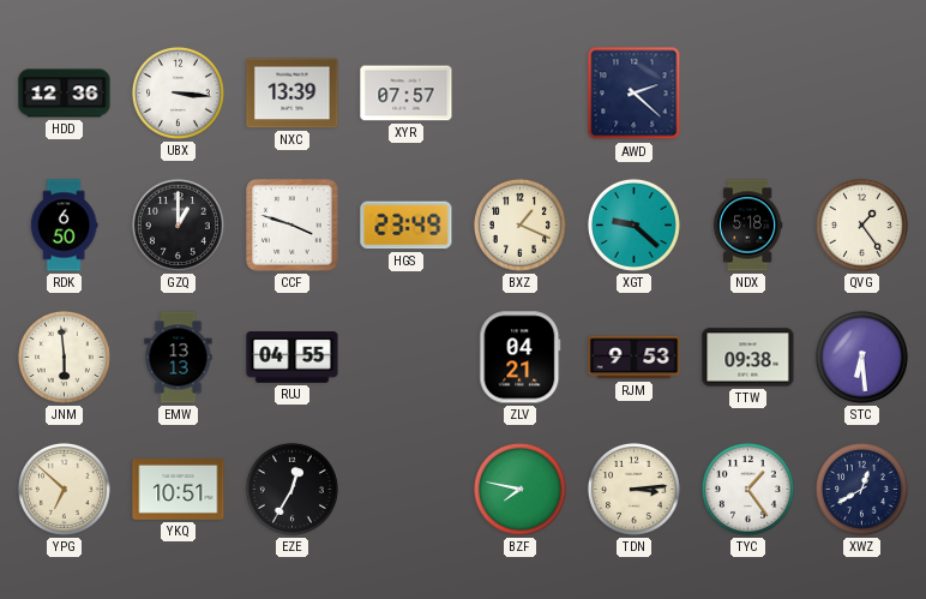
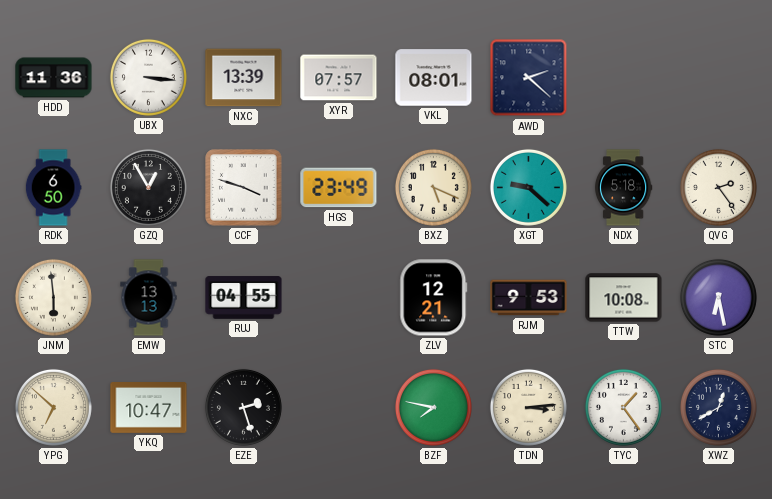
HDD: 12:36 -> 11:36 (54, 78)
VKL: none -> 08:01 (434, 78)
GZQ: 1:00 -> 12:55 (148, 187)
BXZ: 1:19 -> 5:19 (433, 187)
QVG: 1:24 -> 2:24 (718, 187)
ZLV: 04:21 -> 12:21 (434, 298)
TTW: 09:38 -> 10:08 (624, 298)
STC: 6:29 -> 6:28 (718, 297)
YKQ: 10:51 -> 10:47 (149, 408)
EZE: 12:35 -> 2:27 (243, 407)
